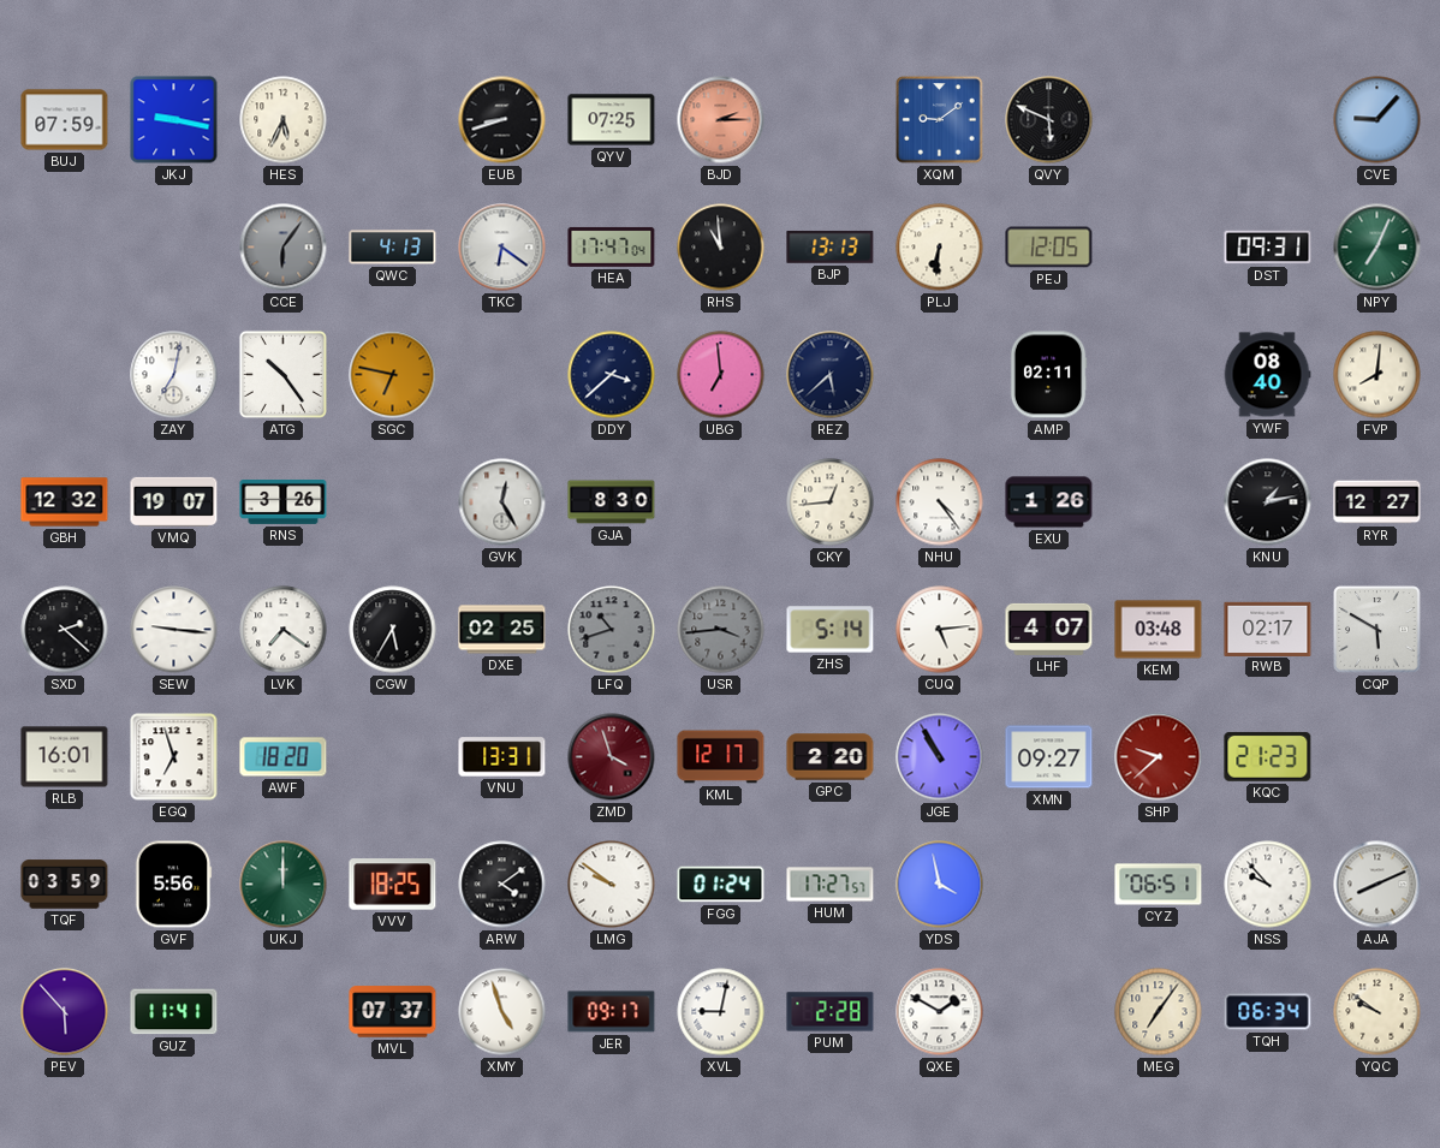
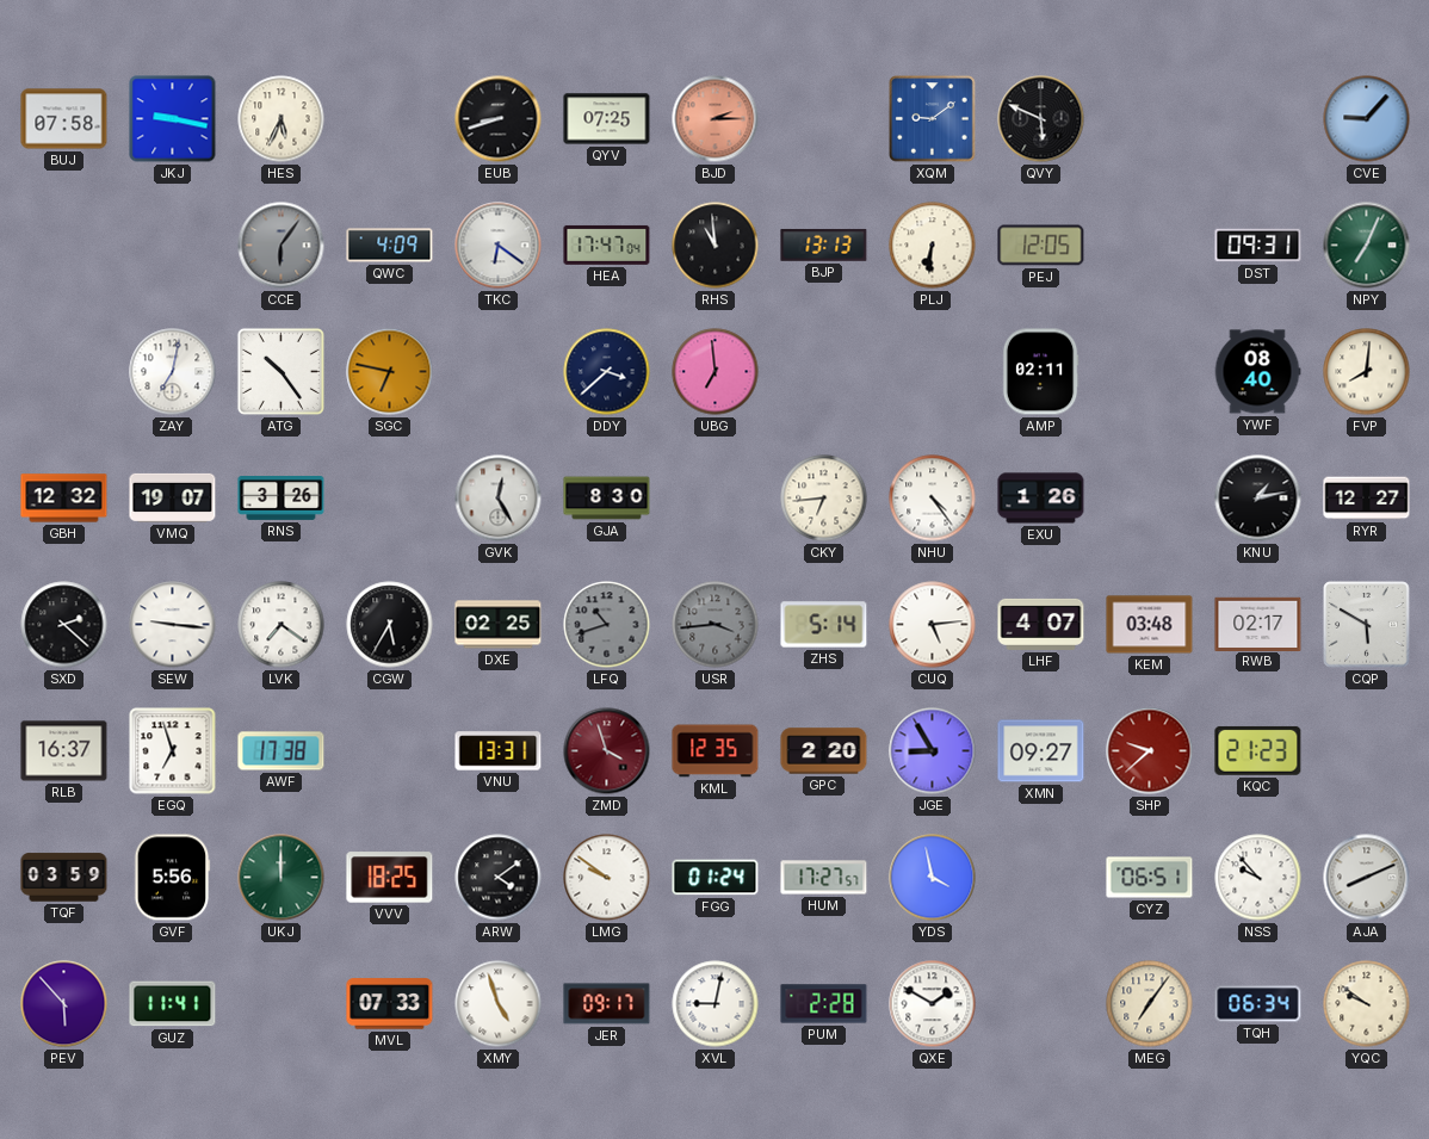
BUJ: 07:59 -> 07:58 (64, 119)
QWC: 4:13 -> 4:09 (390, 246)
REZ: 5:38 -> none (831, 375)
CKY: 12:44 -> 6:44 (824, 499)
RLB: 16:01 -> 16:37 (64, 751)
AWF: 18:20 -> 17:38 (282, 751)
KML: 12:17 -> 12:35 (716, 751)
JGE: 10:55 -> 8:55 (933, 751)
MVL: 07:37 -> 07:33 (390, 1004)
